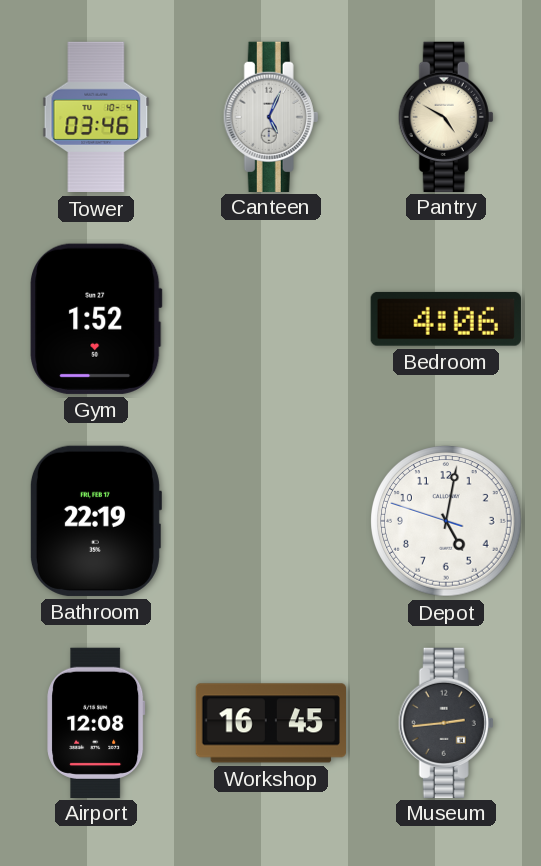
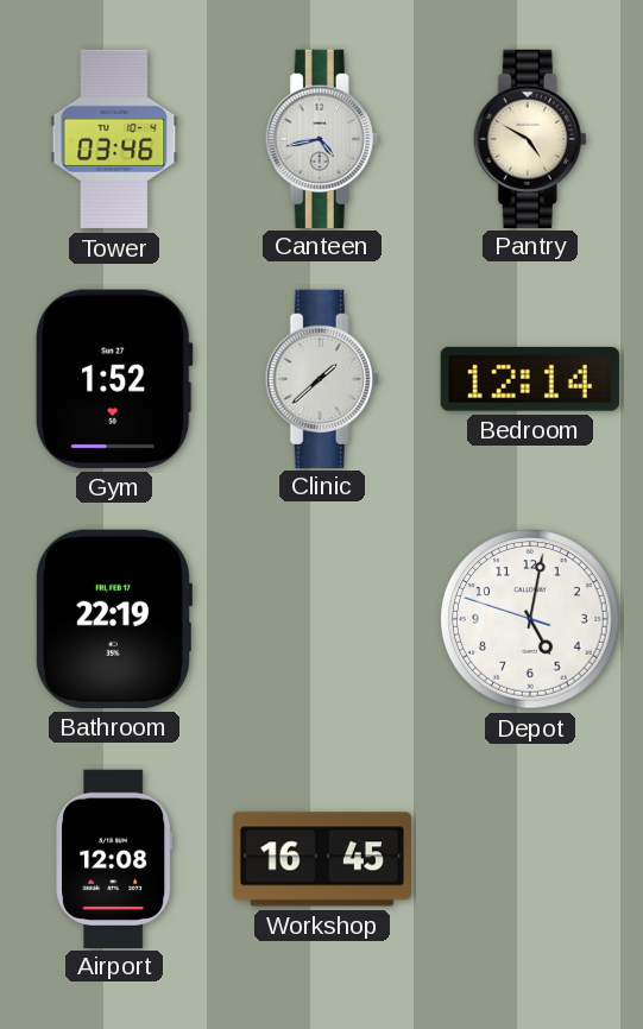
Canteen: 5:04 -> 4:43 (322, 138)
Clinic: none -> 1:38 (322, 378)
Bedroom: 4:06 -> 12:14 (530, 379)
Museum: 2:44 -> none (446, 722)
